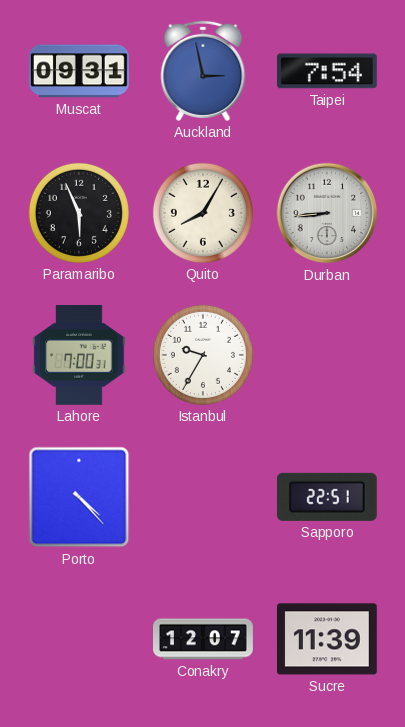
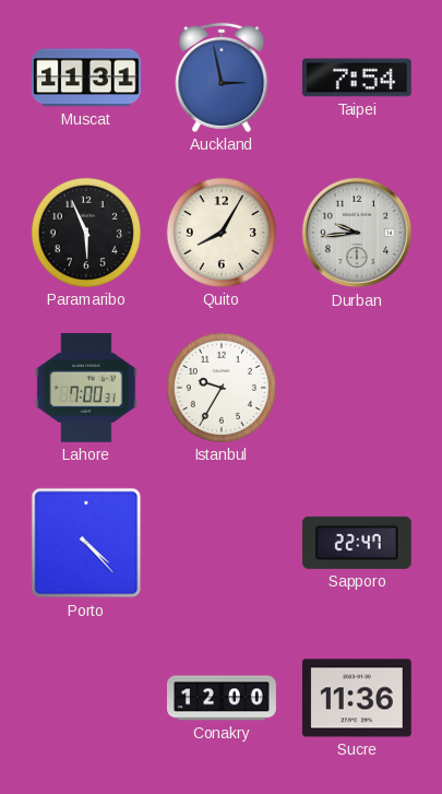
Muscat: 09:31 -> 11:31 (87, 78)
Durban: 8:44 -> 9:44 (357, 233)
Sapporo: 22:51 -> 22:47 (357, 543)
Conakry: 12:07 -> 12:00 (223, 698)
Sucre: 11:39 -> 11:36 (357, 698)
